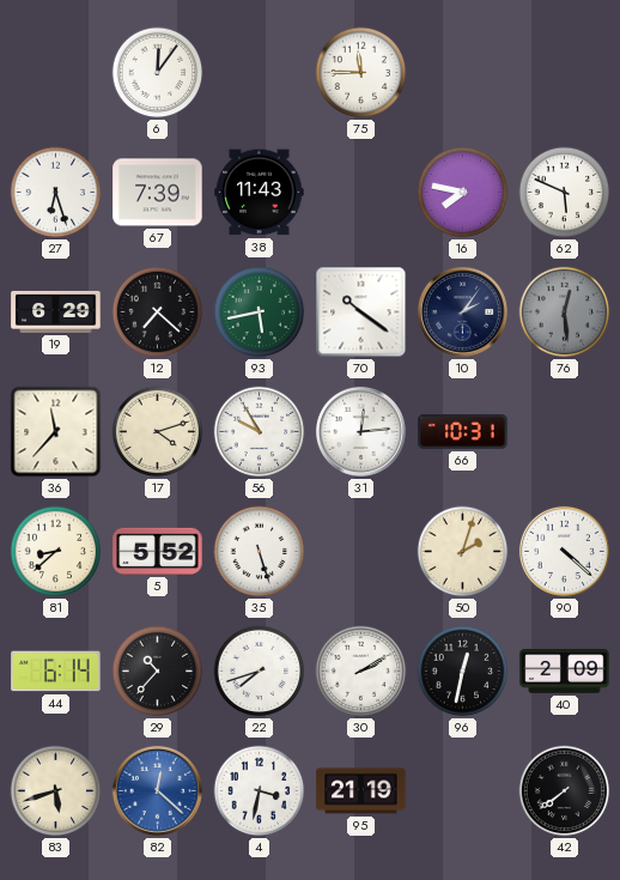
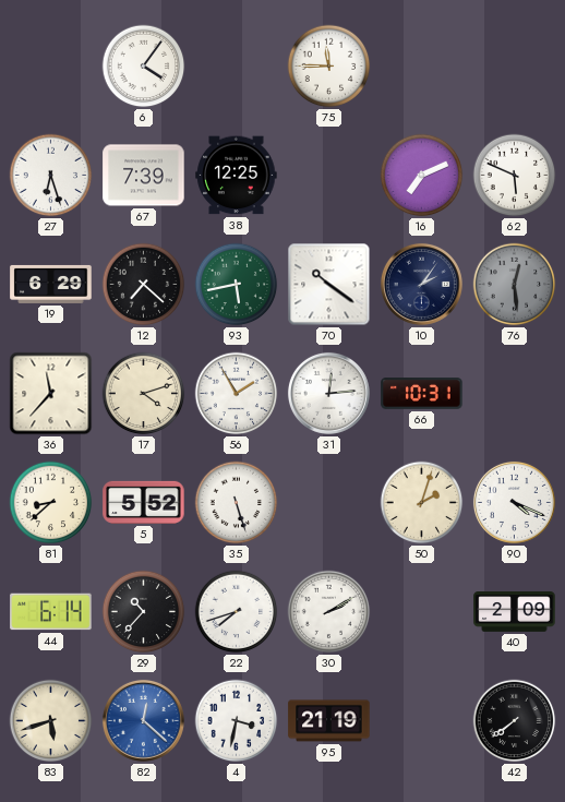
6: 12:06 -> 4:06 (144, 67)
38: 11:43 -> 12:25 (237, 176)
16: 7:47 -> 7:11 (422, 176)
56: 9:55 -> 1:55 (237, 394)
90: 4:22 -> 4:19 (514, 502)
96: 12:32 -> none (463, 672)
